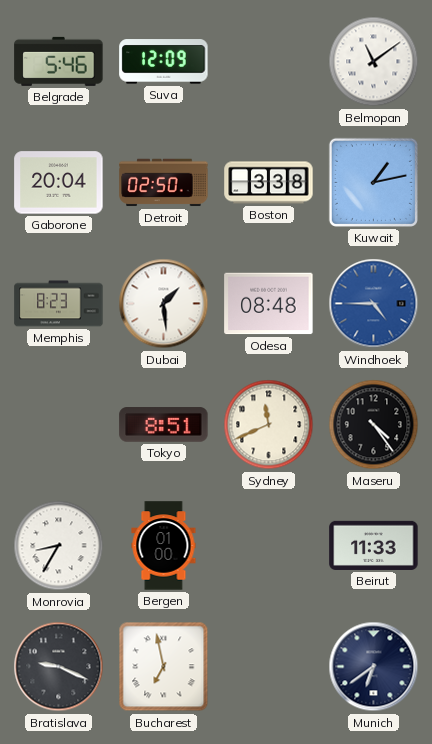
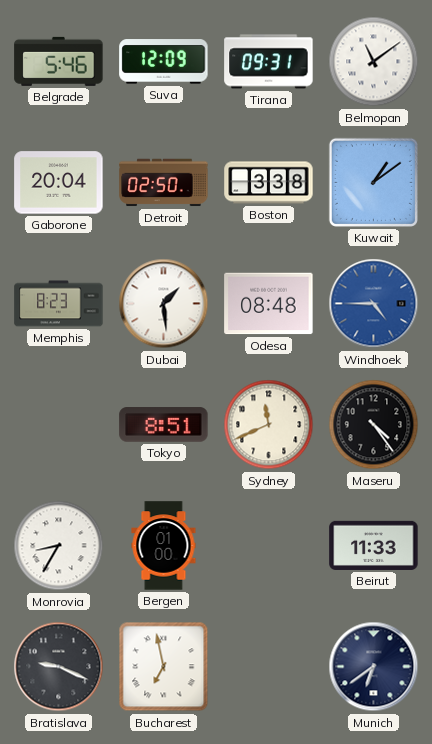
Tirana: none -> 09:31 (269, 62)
Kuwait: 1:13 -> 1:09 (373, 182)
